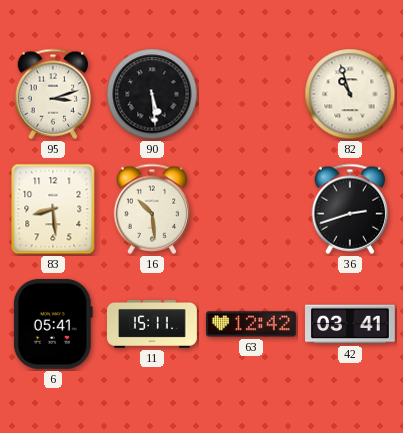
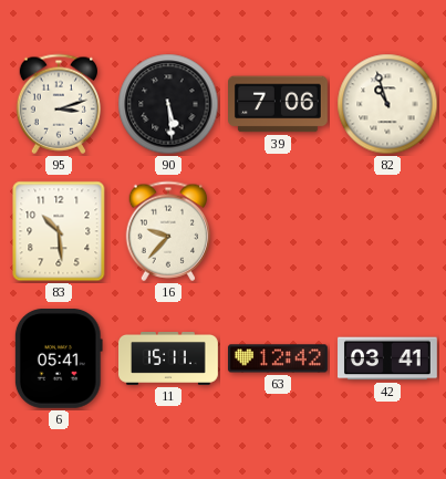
39: none -> 7:06 (279, 104)
83: 8:29 -> 10:29 (59, 231)
16: 10:29 -> 9:37 (168, 231)
36: 2:42 -> none (350, 209)
